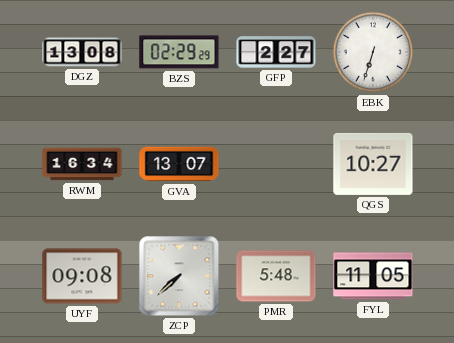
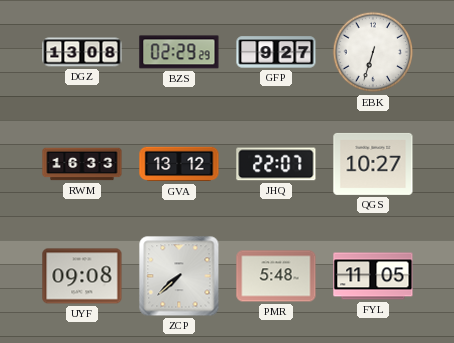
GFP: 2:27 -> 9:27 (276, 52)
RWM: 16:34 -> 16:33 (82, 164)
GVA: 13:07 -> 13:12 (179, 164)
JHQ: none -> 22:07 (276, 164)
